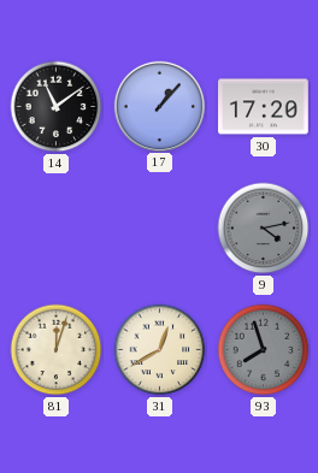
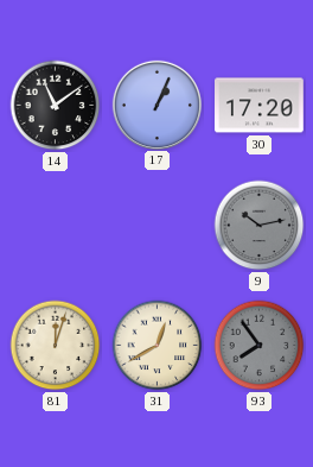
17: 1:07 -> 1:04 (156, 105)
9: 4:13 -> 10:13 (260, 226)
93: 7:57 -> 7:54 (260, 346)
